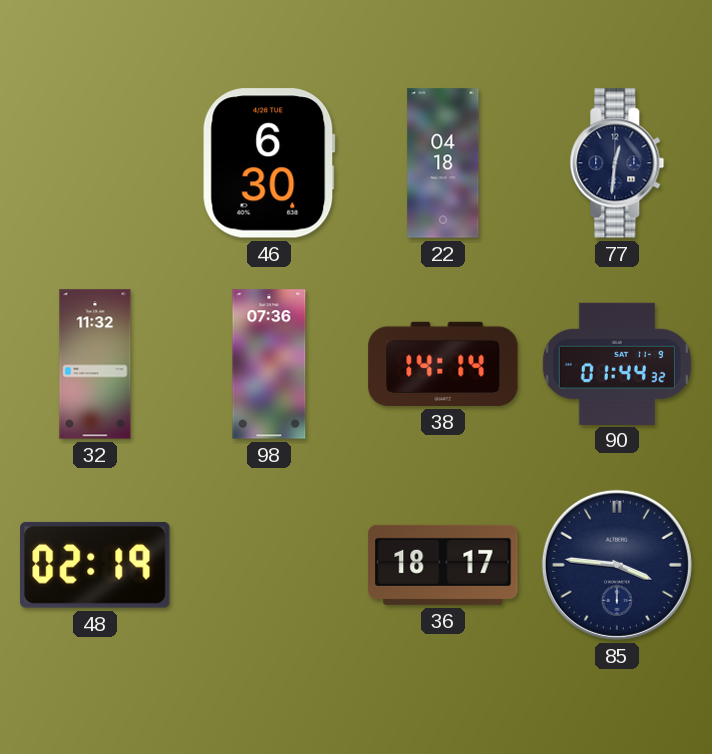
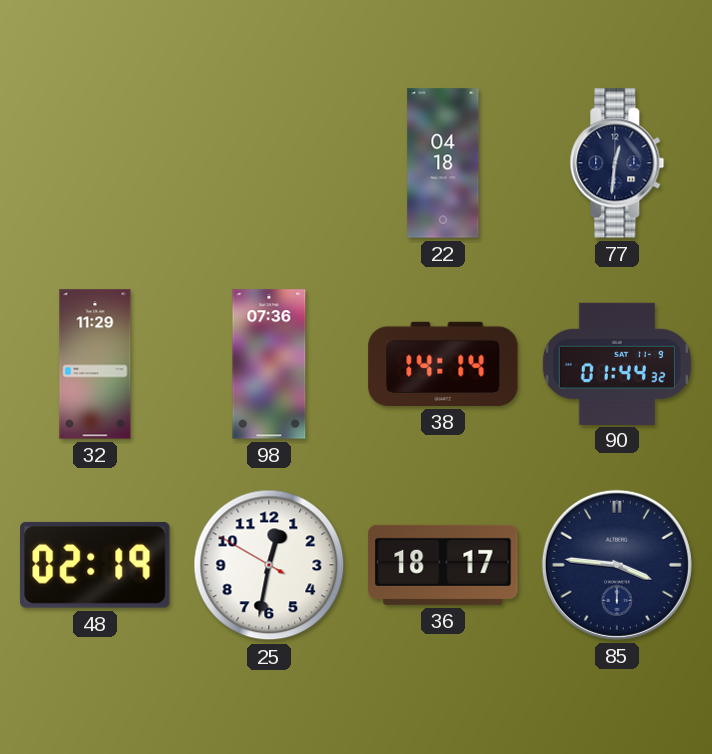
46: 6:30 -> none (269, 163)
32: 11:32 -> 11:29 (95, 364)
25: none -> 12:31 (269, 565)
